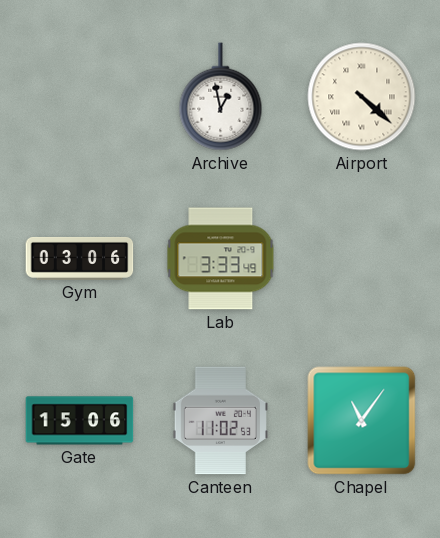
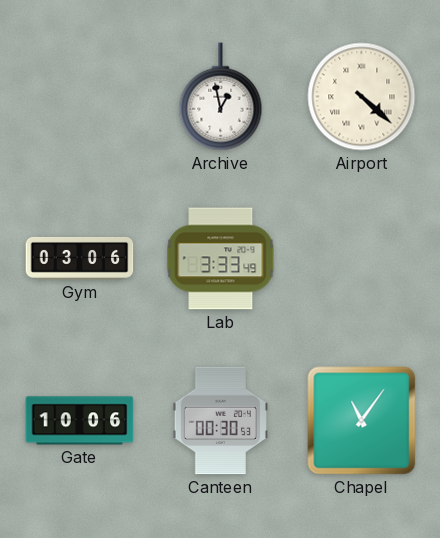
Gate: 15:06 -> 10:06 (80, 421)
Canteen: 11:02 -> 00:30 (220, 421)
